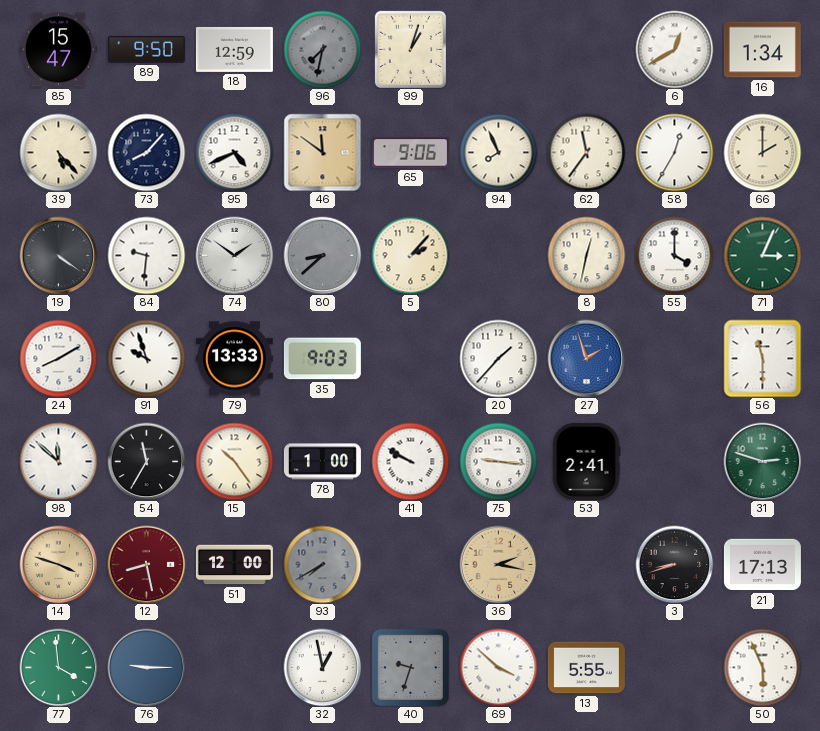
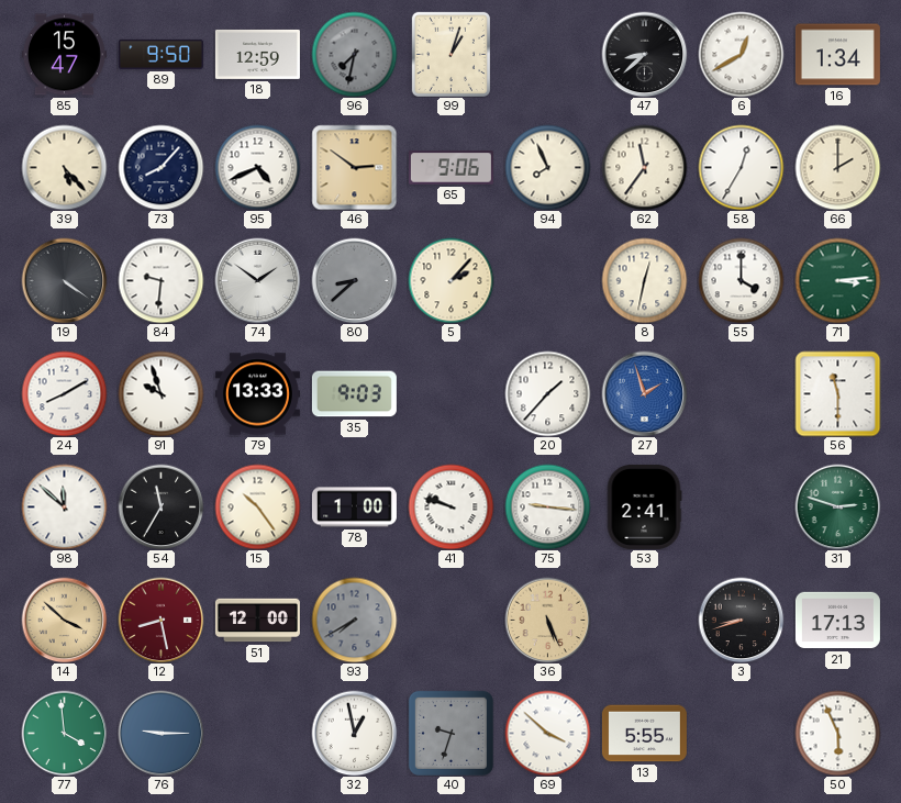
47: none -> 8:38 (644, 54)
46: 11:51 -> 2:51 (354, 167)
71: 3:04 -> 3:14 (837, 280)
41: 9:50 -> 9:48 (451, 506)
14: 3:48 -> 3:52 (64, 620)
36: 2:17 -> 5:26 (547, 620)
